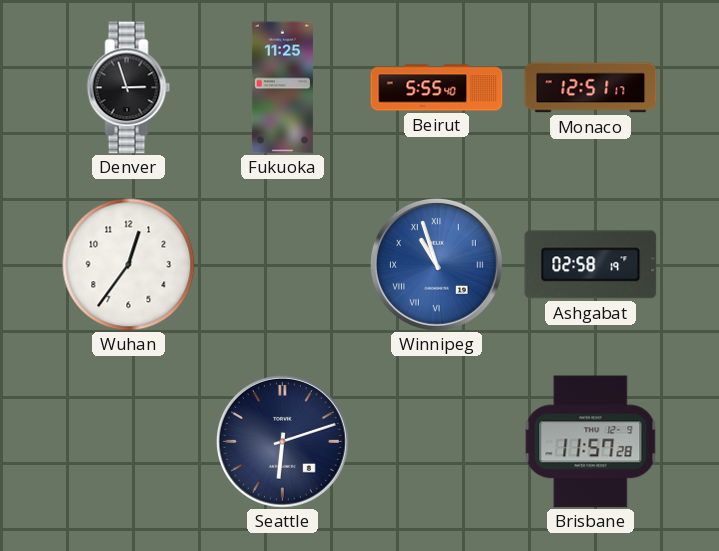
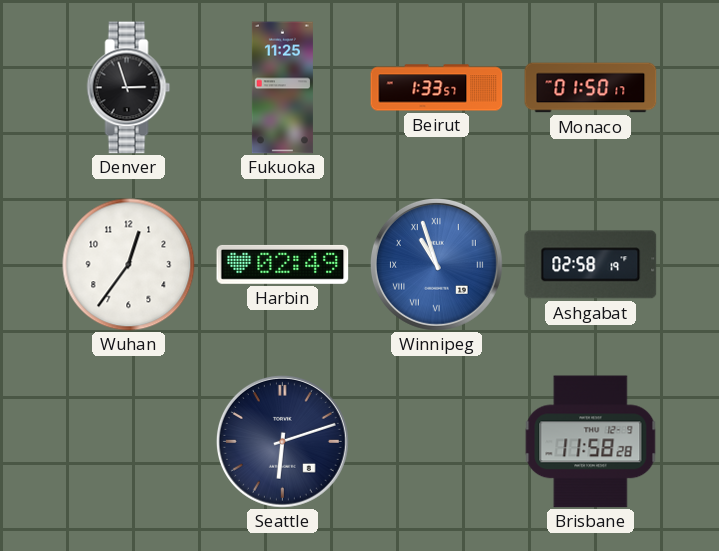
Beirut: 5:55 -> 1:33 (437, 88)
Monaco: 12:51 -> 01:50 (591, 88)
Harbin: none -> 02:49 (283, 264)
Brisbane: 11:57 -> 11:58 (591, 442)
